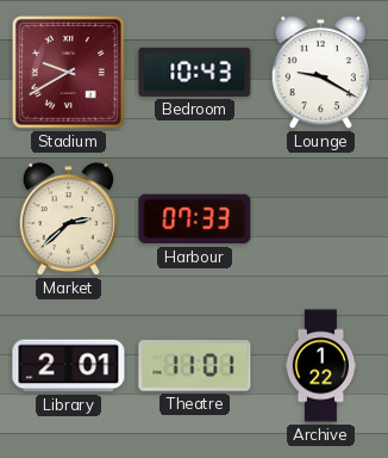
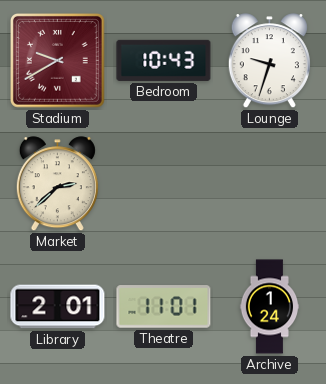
Lounge: 9:20 -> 9:33 (269, 61)
Harbour: 07:33 -> none (195, 219)
Archive: 1:22 -> 1:24 (269, 307)
